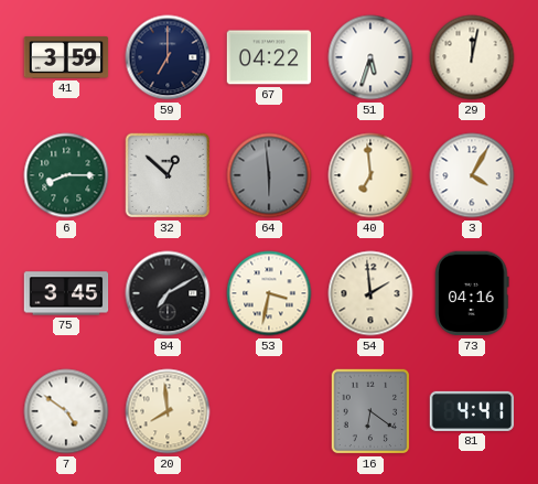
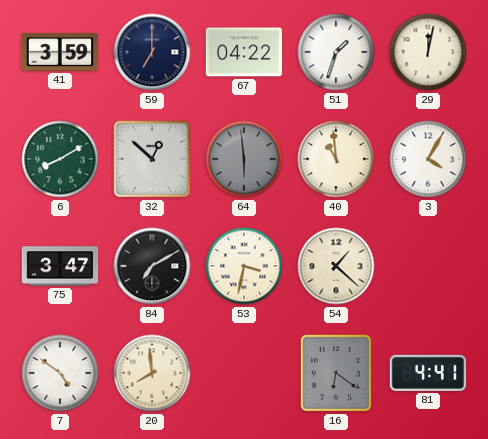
51: 5:33 -> 1:33 (336, 52)
6: 8:15 -> 8:10 (60, 159)
40: 6:59 -> 10:59 (336, 159)
75: 3:45 -> 3:47 (60, 266)
54: 1:59 -> 1:22 (336, 266)
73: 04:16 -> none (472, 293)
